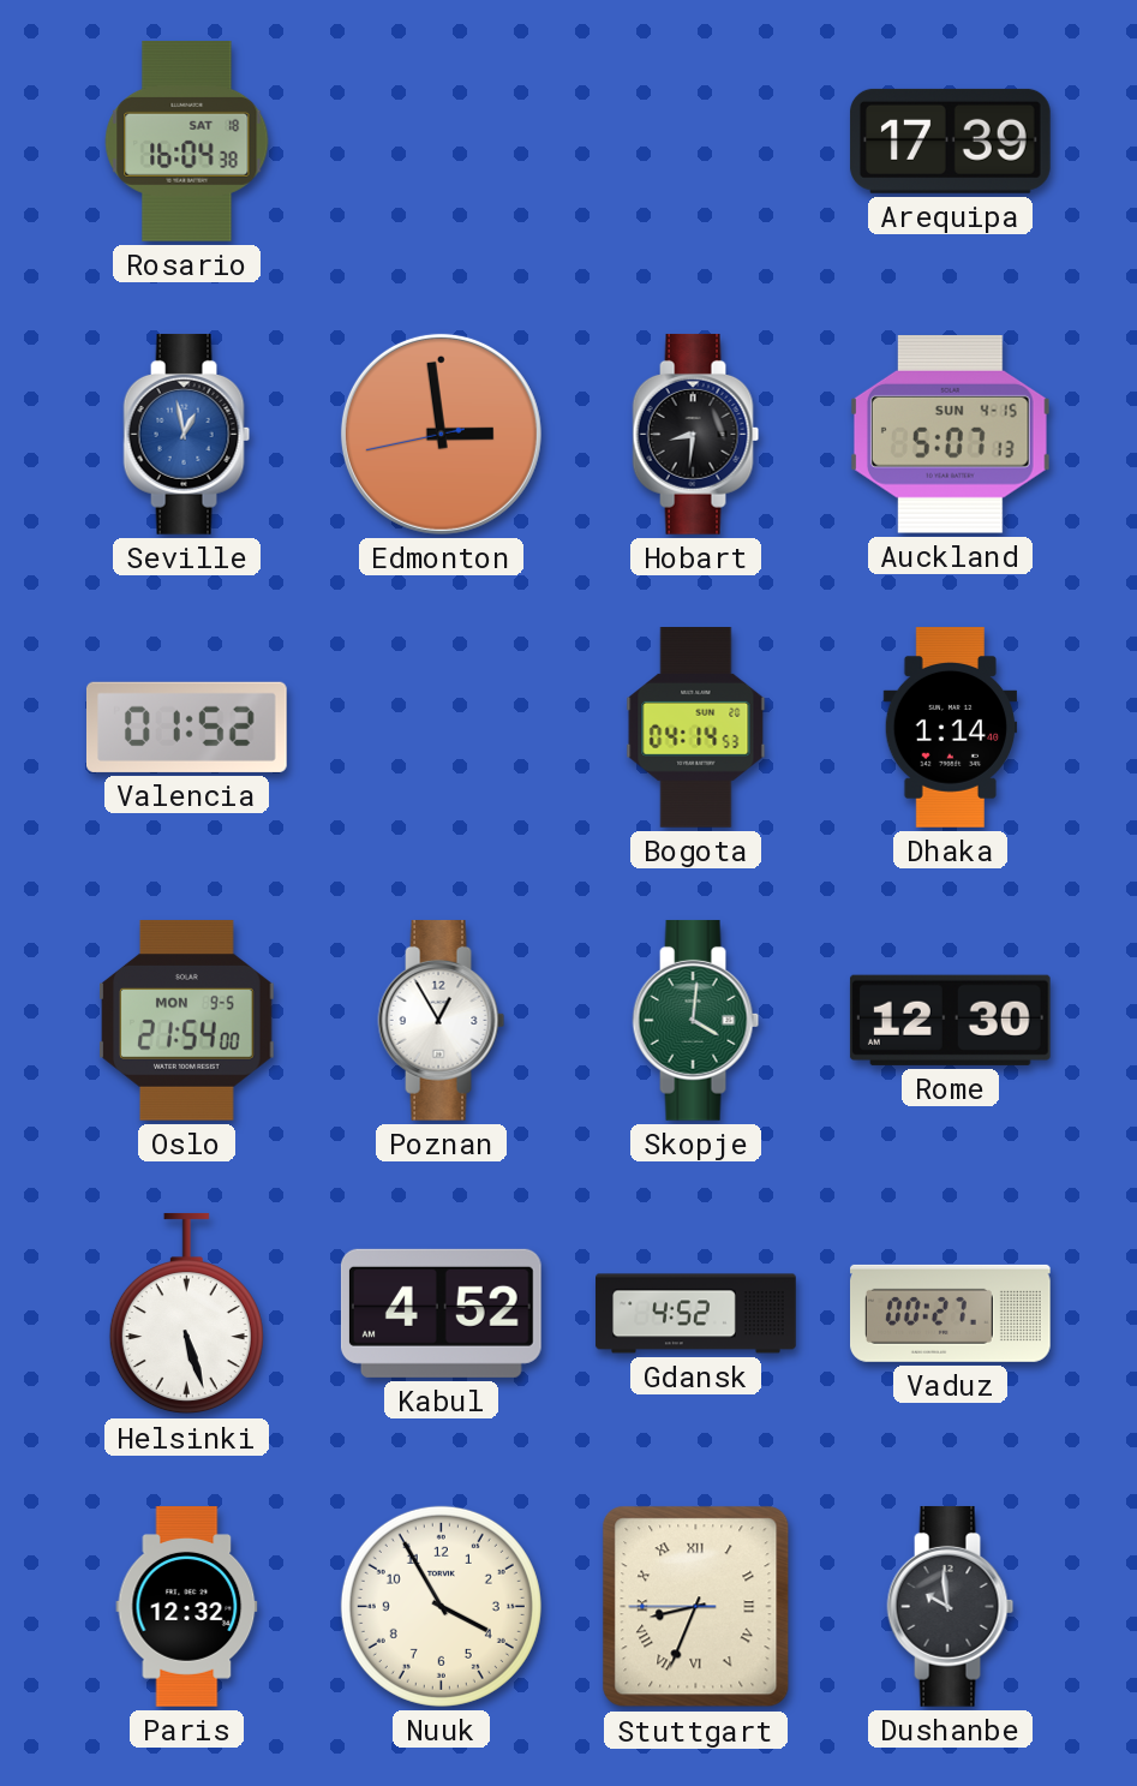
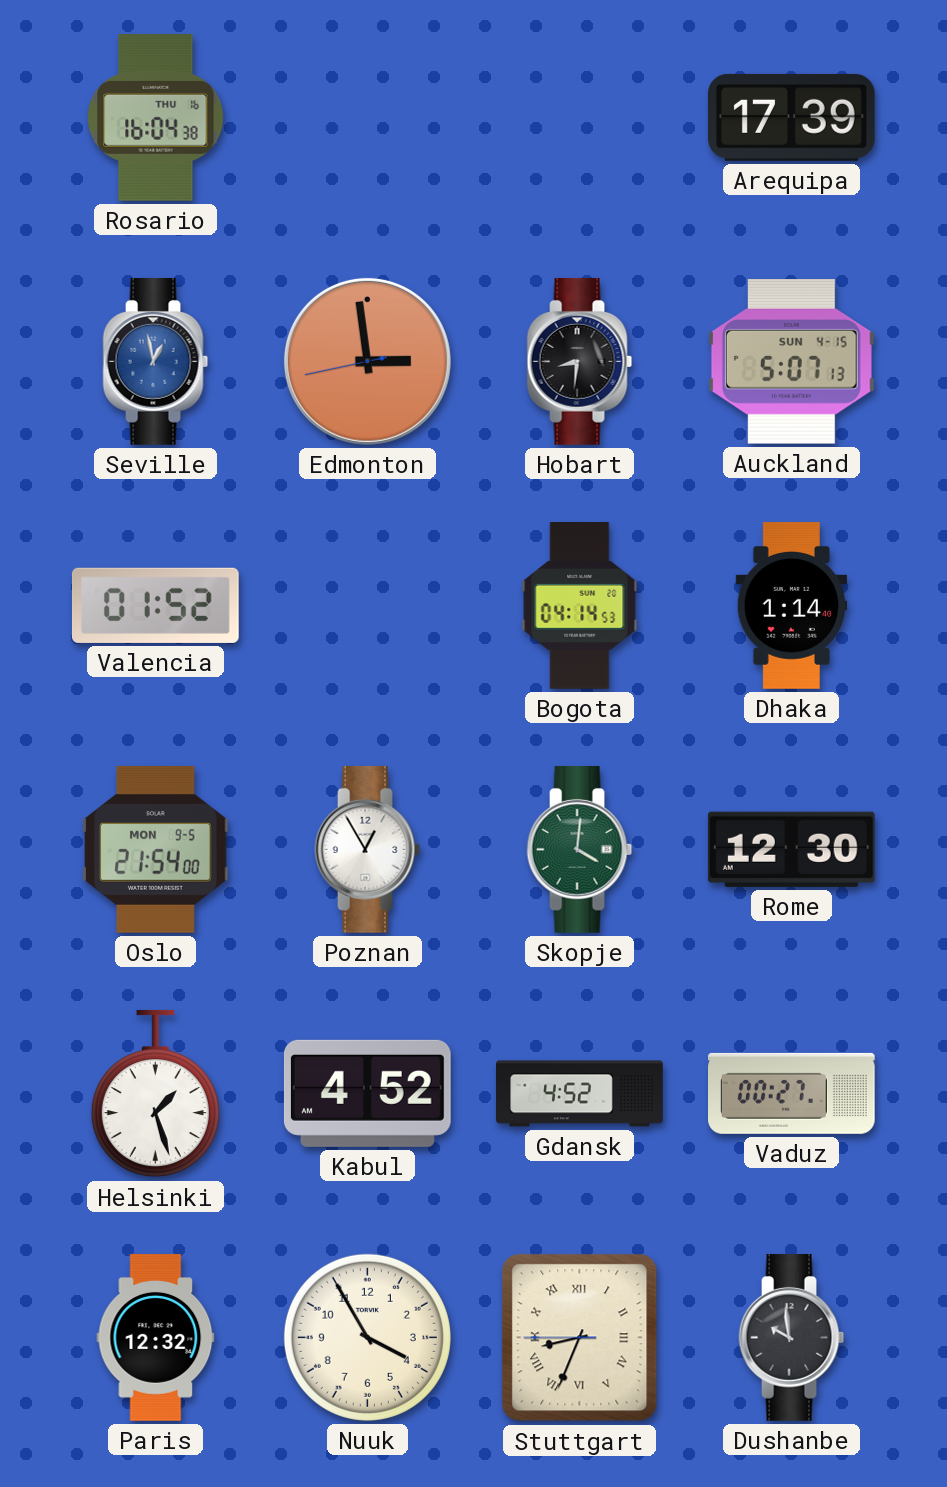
Rosario date: SAT 18 -> THU 16 (156, 118)
Helsinki: 5:27 -> 1:27 (155, 1094)
